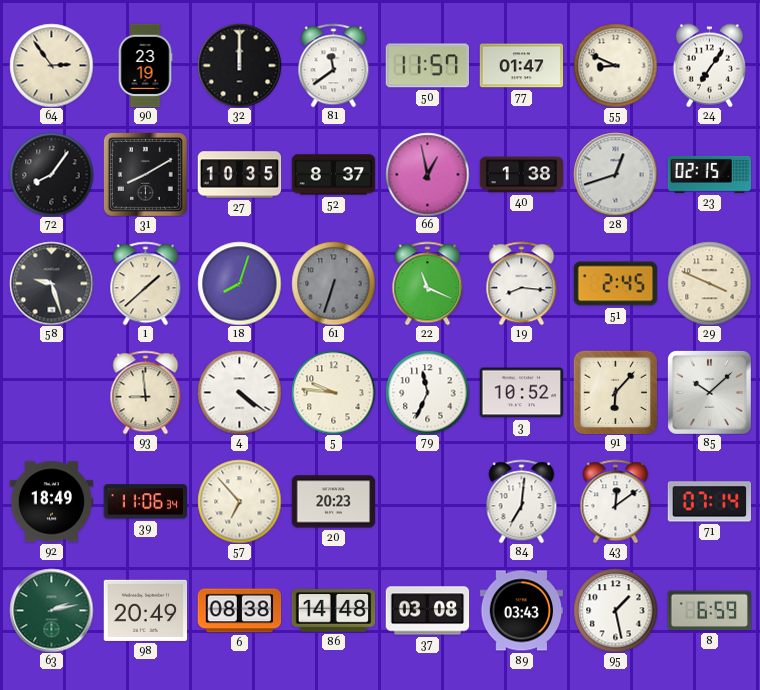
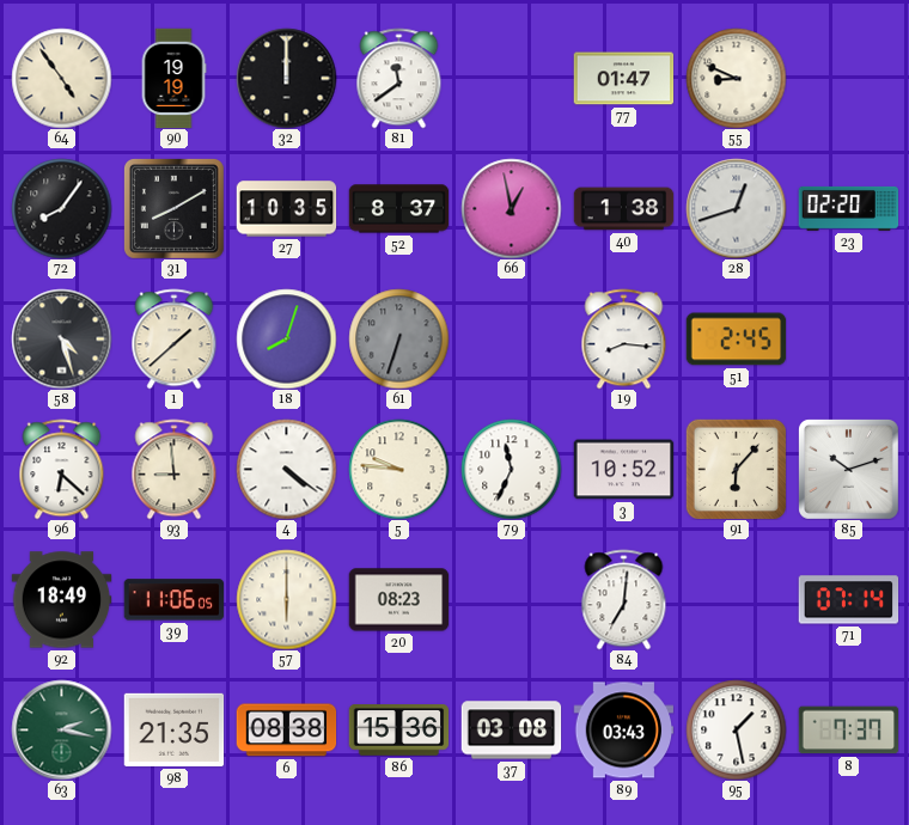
64: 2:54 -> 4:54 (61, 78)
90: 23:19 -> 19:19 (173, 78)
50: 11:57 -> none (427, 66)
24: 7:06 -> none (709, 65)
23: 02:15 -> 02:20 (848, 208)
58: 9:27 -> 4:27 (61, 338)
22: 11:19 -> none (428, 283)
29: 3:49 -> none (709, 283)
96: none -> 6:22 (62, 469)
85: 10:08 -> 10:12 (848, 469)
39: 11:06:34 -> 11:06:05 (173, 600)
57: 6:53 -> 6:00 (286, 599)
20: 20:23 -> 08:23 (398, 600)
43: 12:09 -> none (616, 501)
63: 2:13 -> 2:17 (61, 729)
98: 20:49 -> 21:35 (173, 729)
86: 14:48 -> 15:36 (398, 731)
8: 6:59 -> 7:37 (848, 731)
